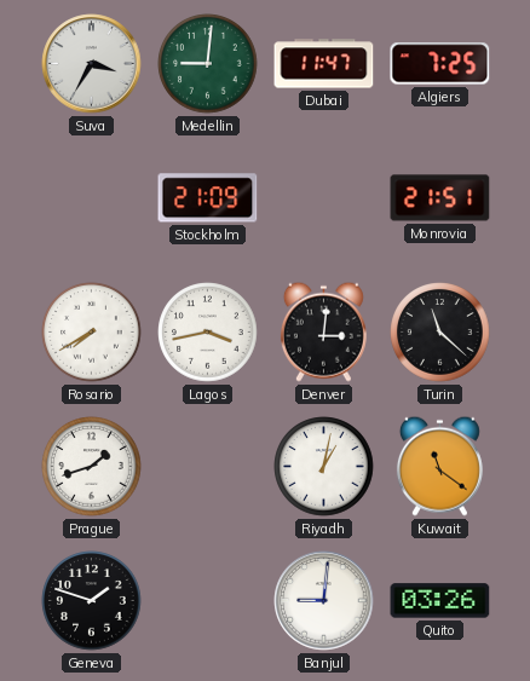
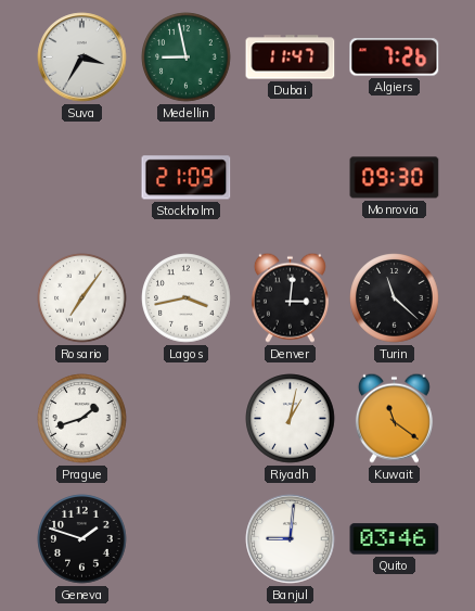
Medellin: 9:01 -> 8:58 (187, 58)
Algiers: 7:25 -> 7:26 (395, 58)
Monrovia: 21:51 -> 09:30 (395, 178)
Rosario: 7:40 -> 7:06 (82, 298)
Quito: 03:26 -> 03:46 (395, 539)
